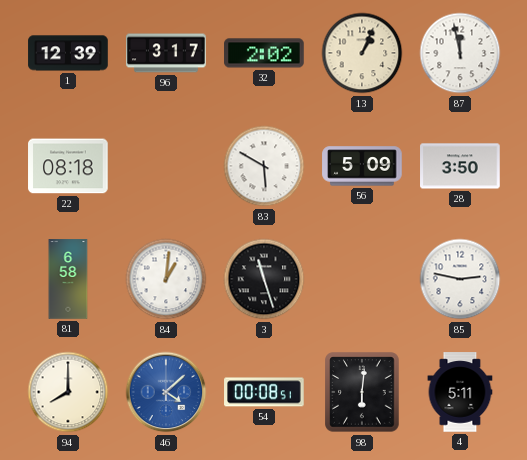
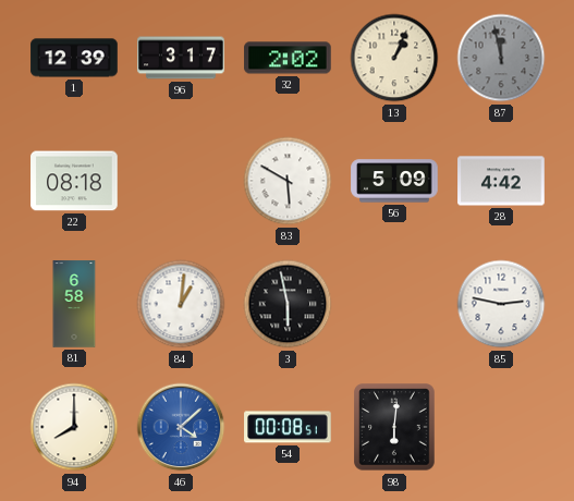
87 dial: white -> grey (501, 58)
28: 3:50 -> 4:42 (501, 181)
3: 11:27 -> 5:58 (288, 304)
4: 5:11 -> none (460, 392)
